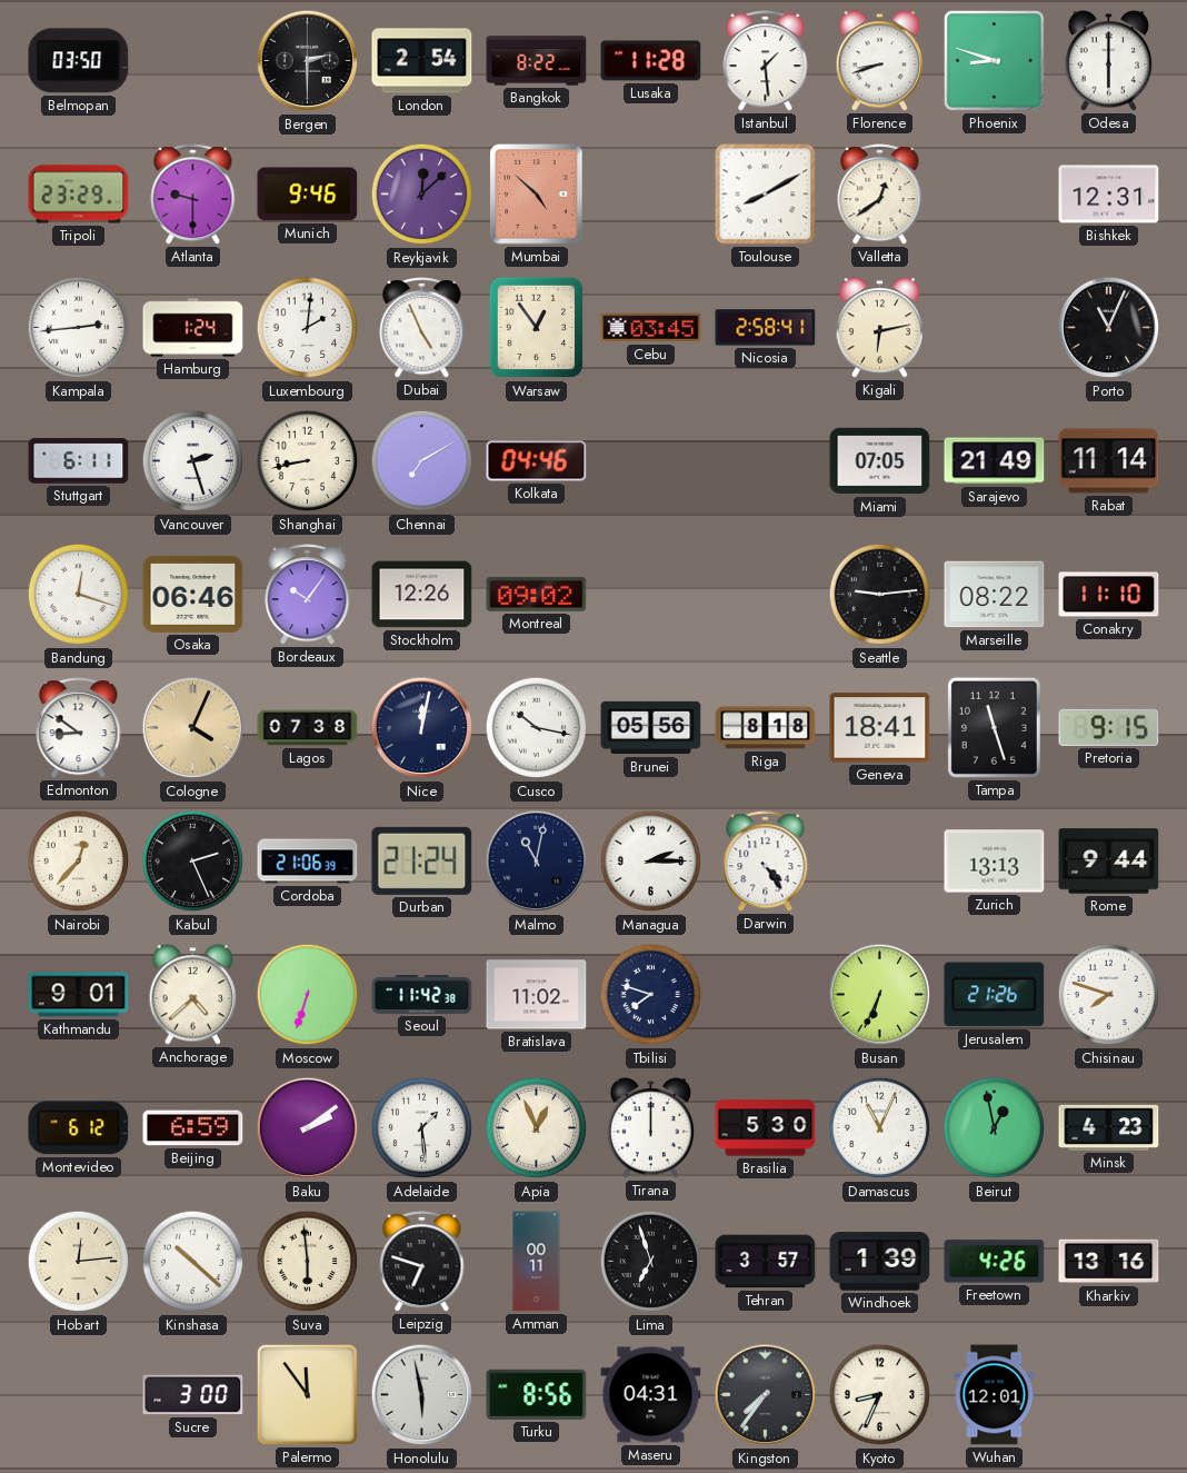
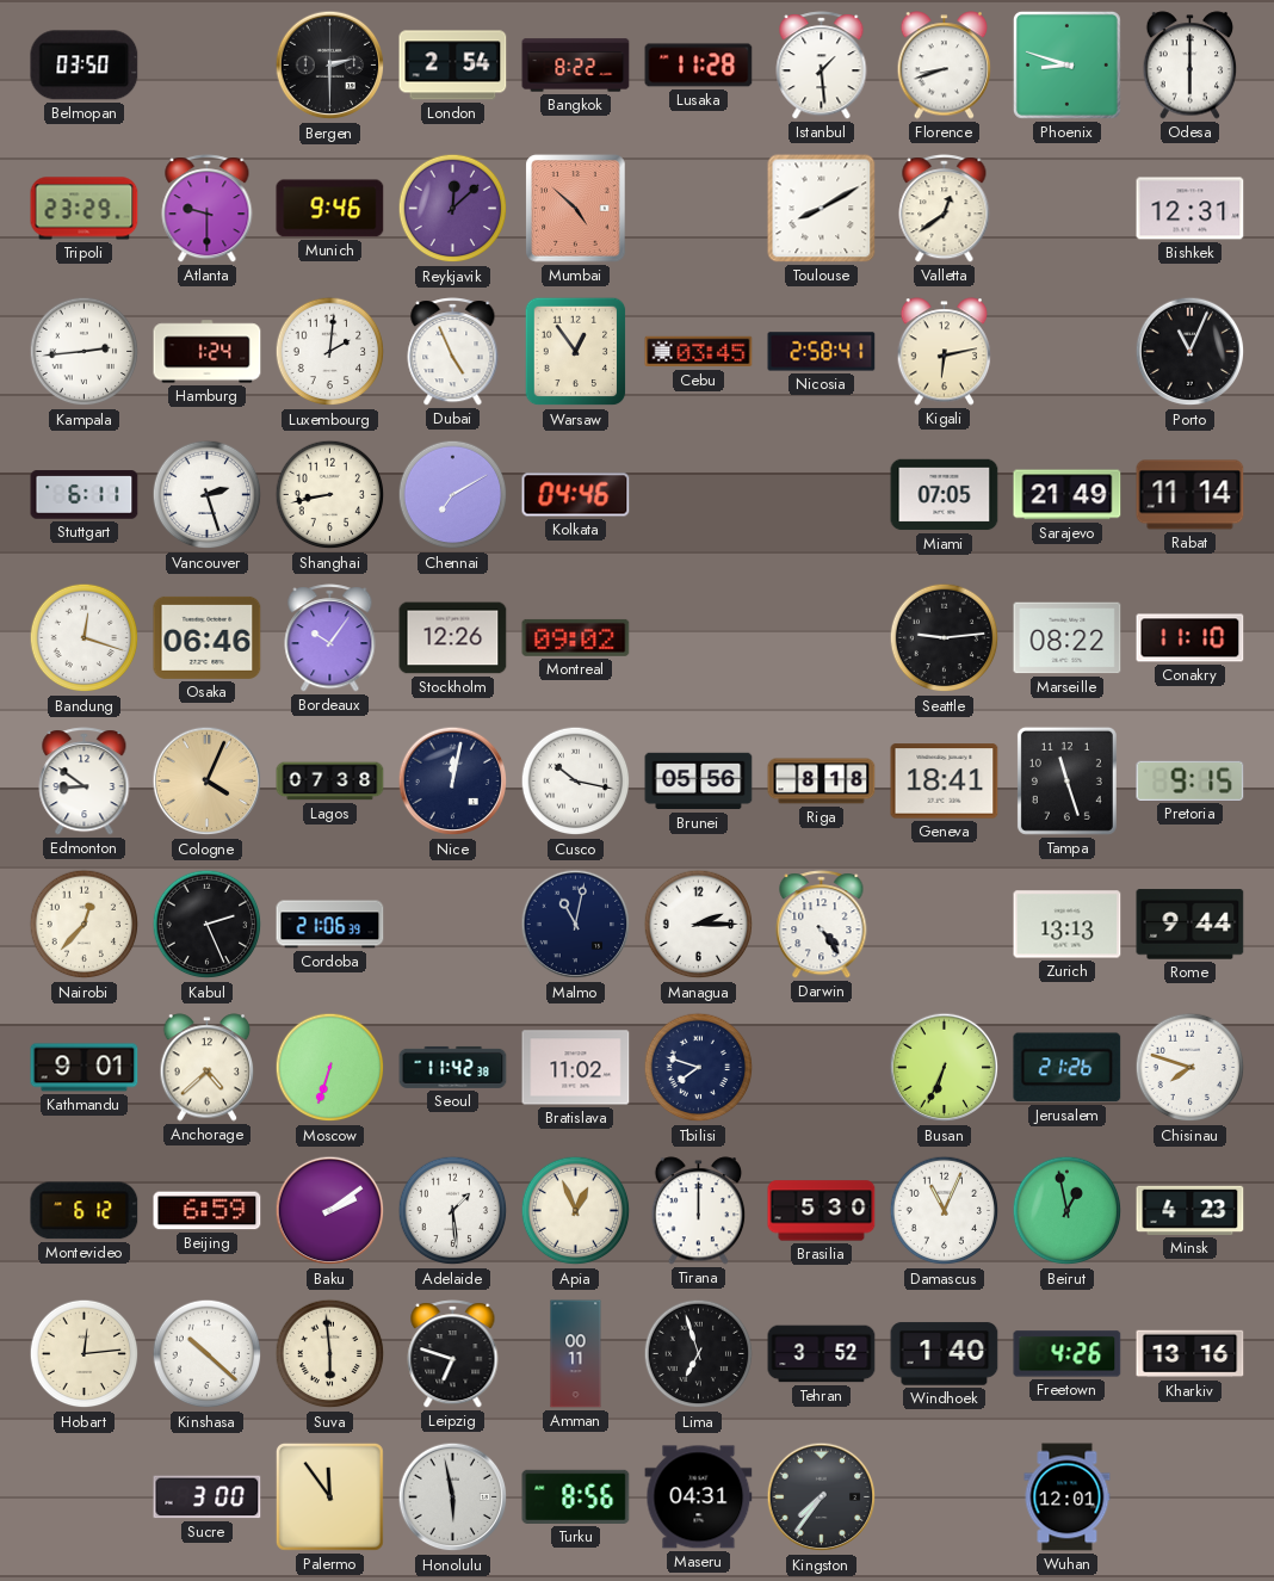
Durban: 21:24 -> none (422, 860)
Tehran: 3:57 -> 3:52 (822, 1354)
Windhoek: 1:39 -> 1:40 (945, 1354)
Kyoto: 8:34 -> none (880, 1395)
